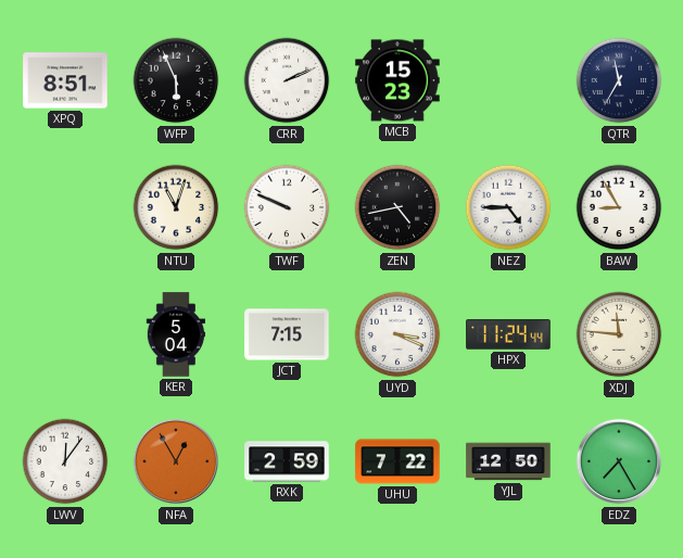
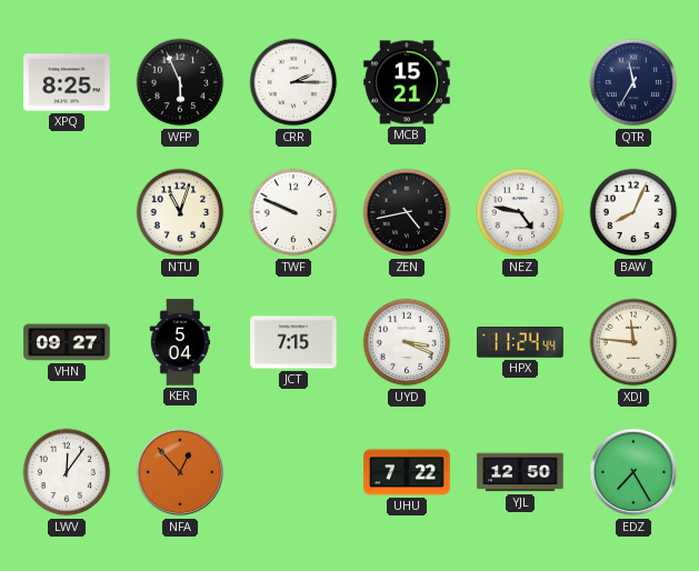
XPQ: 8:51 -> 8:25 (67, 82)
CRR: 2:11 -> 2:15 (293, 82)
MCB: 15:23 -> 15:21 (407, 82)
NEZ: 4:45 -> 4:47 (520, 212)
BAW: 8:55 -> 8:04 (633, 212)
VHN: none -> 09:27 (67, 342)
NFA: 12:55 -> 12:53 (180, 472)
RXK: 2:59 -> none (287, 461)
